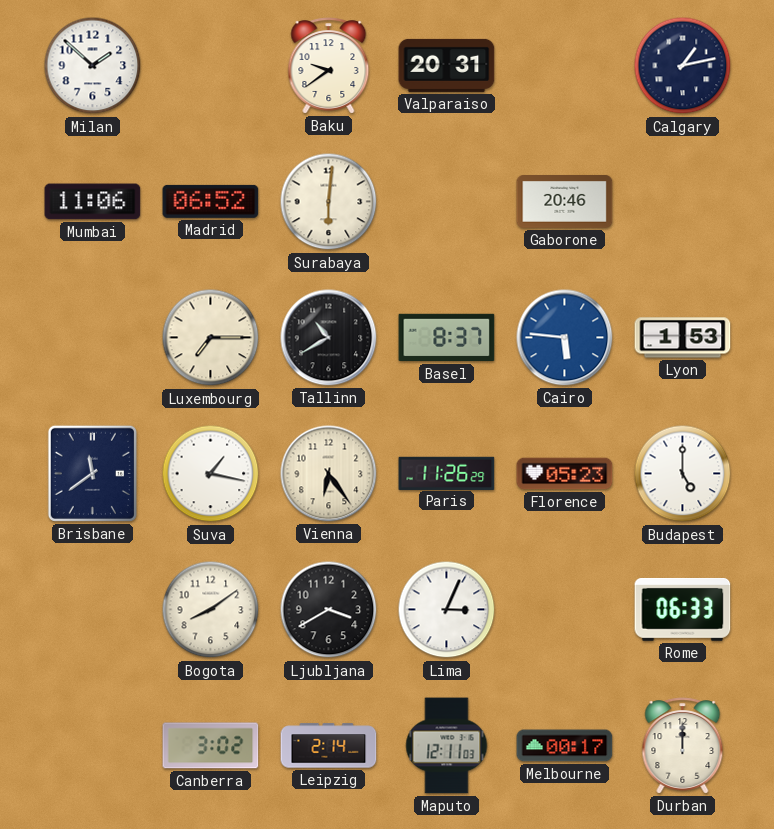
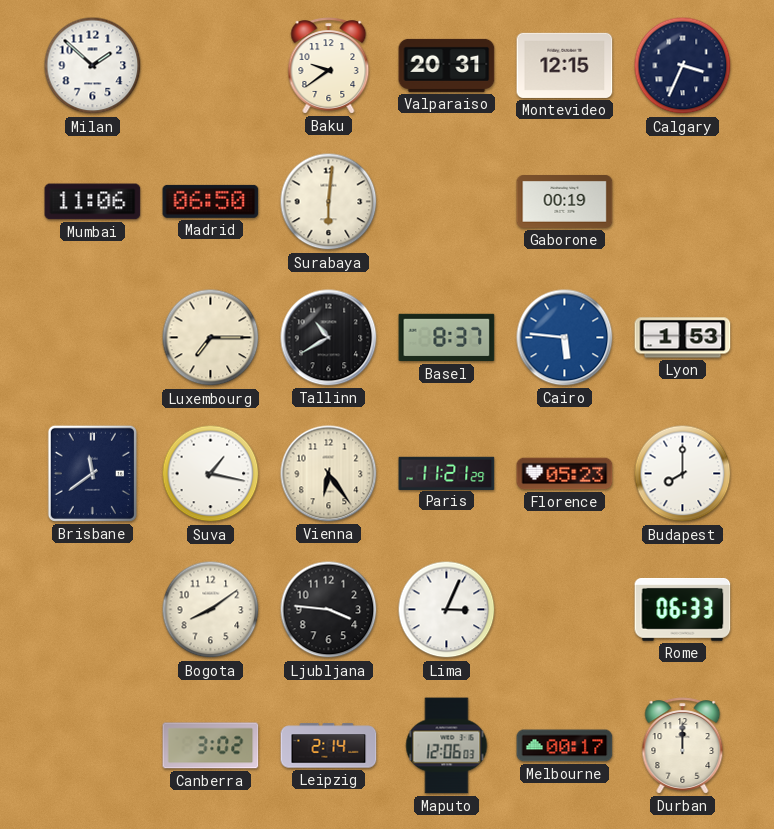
Montevideo: none -> 12:15 (565, 65)
Calgary: 1:13 -> 3:34 (683, 66)
Madrid: 06:52 -> 06:50 (211, 201)
Gaborone: 20:46 -> 00:19 (565, 202)
Paris: 11:26 -> 11:21 (447, 473)
Budapest: 5:00 -> 8:00 (683, 474)
Ljubljana: 3:40 -> 3:46 (329, 610)
Maputo: 12:11 -> 12:06 (447, 746)
